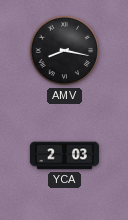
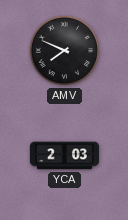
AMV: 8:17 -> 7:49 (65, 51)
